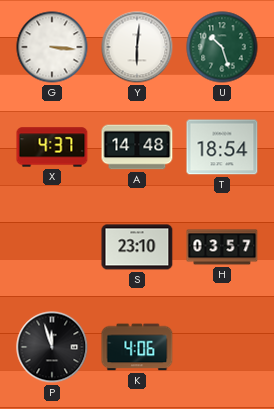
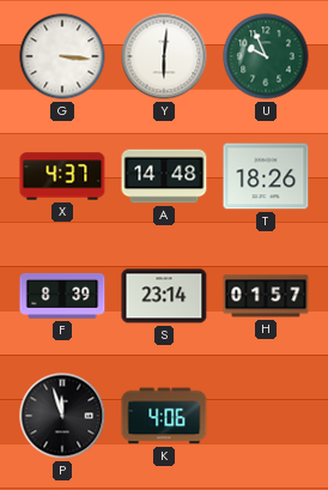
U: 10:27 -> 9:56 (266, 56)
T: 18:54 -> 18:26 (266, 176)
F: none -> 8:39 (62, 296)
S: 23:10 -> 23:14 (164, 296)
H: 03:57 -> 01:57 (266, 296)
